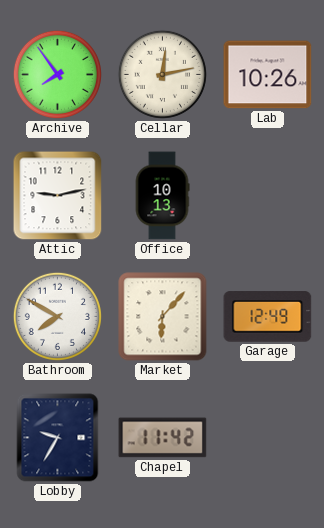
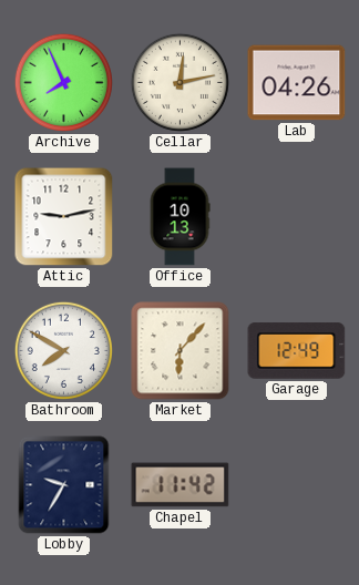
Archive: 7:54 -> 7:56 (63, 82)
Lab: 10:26 -> 04:26 (297, 83)
